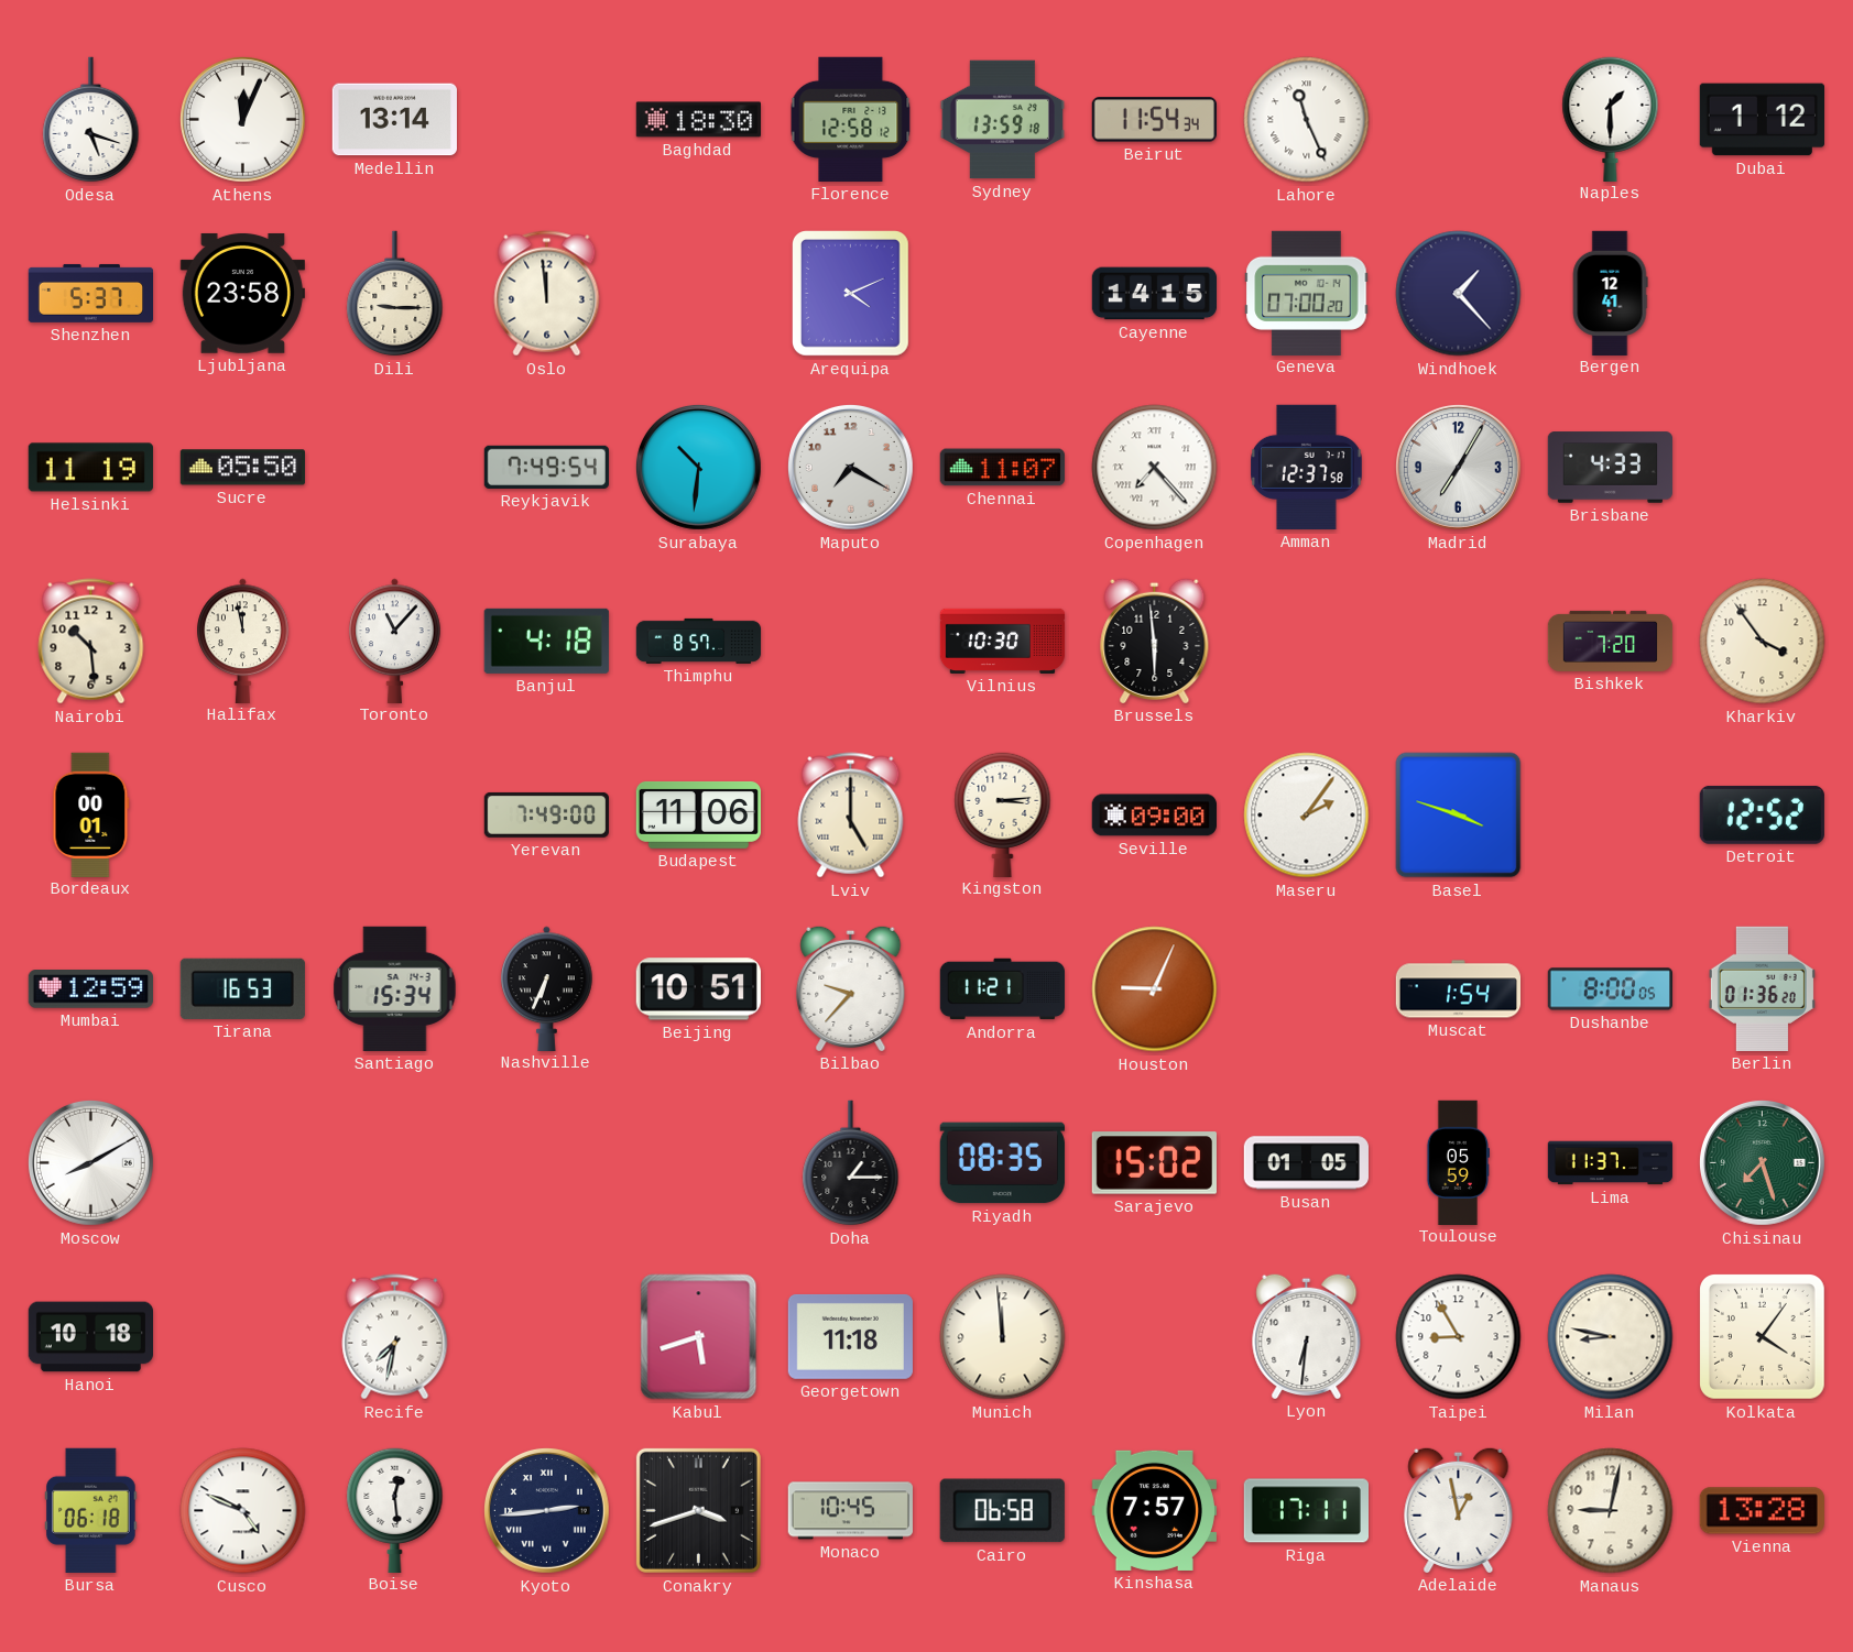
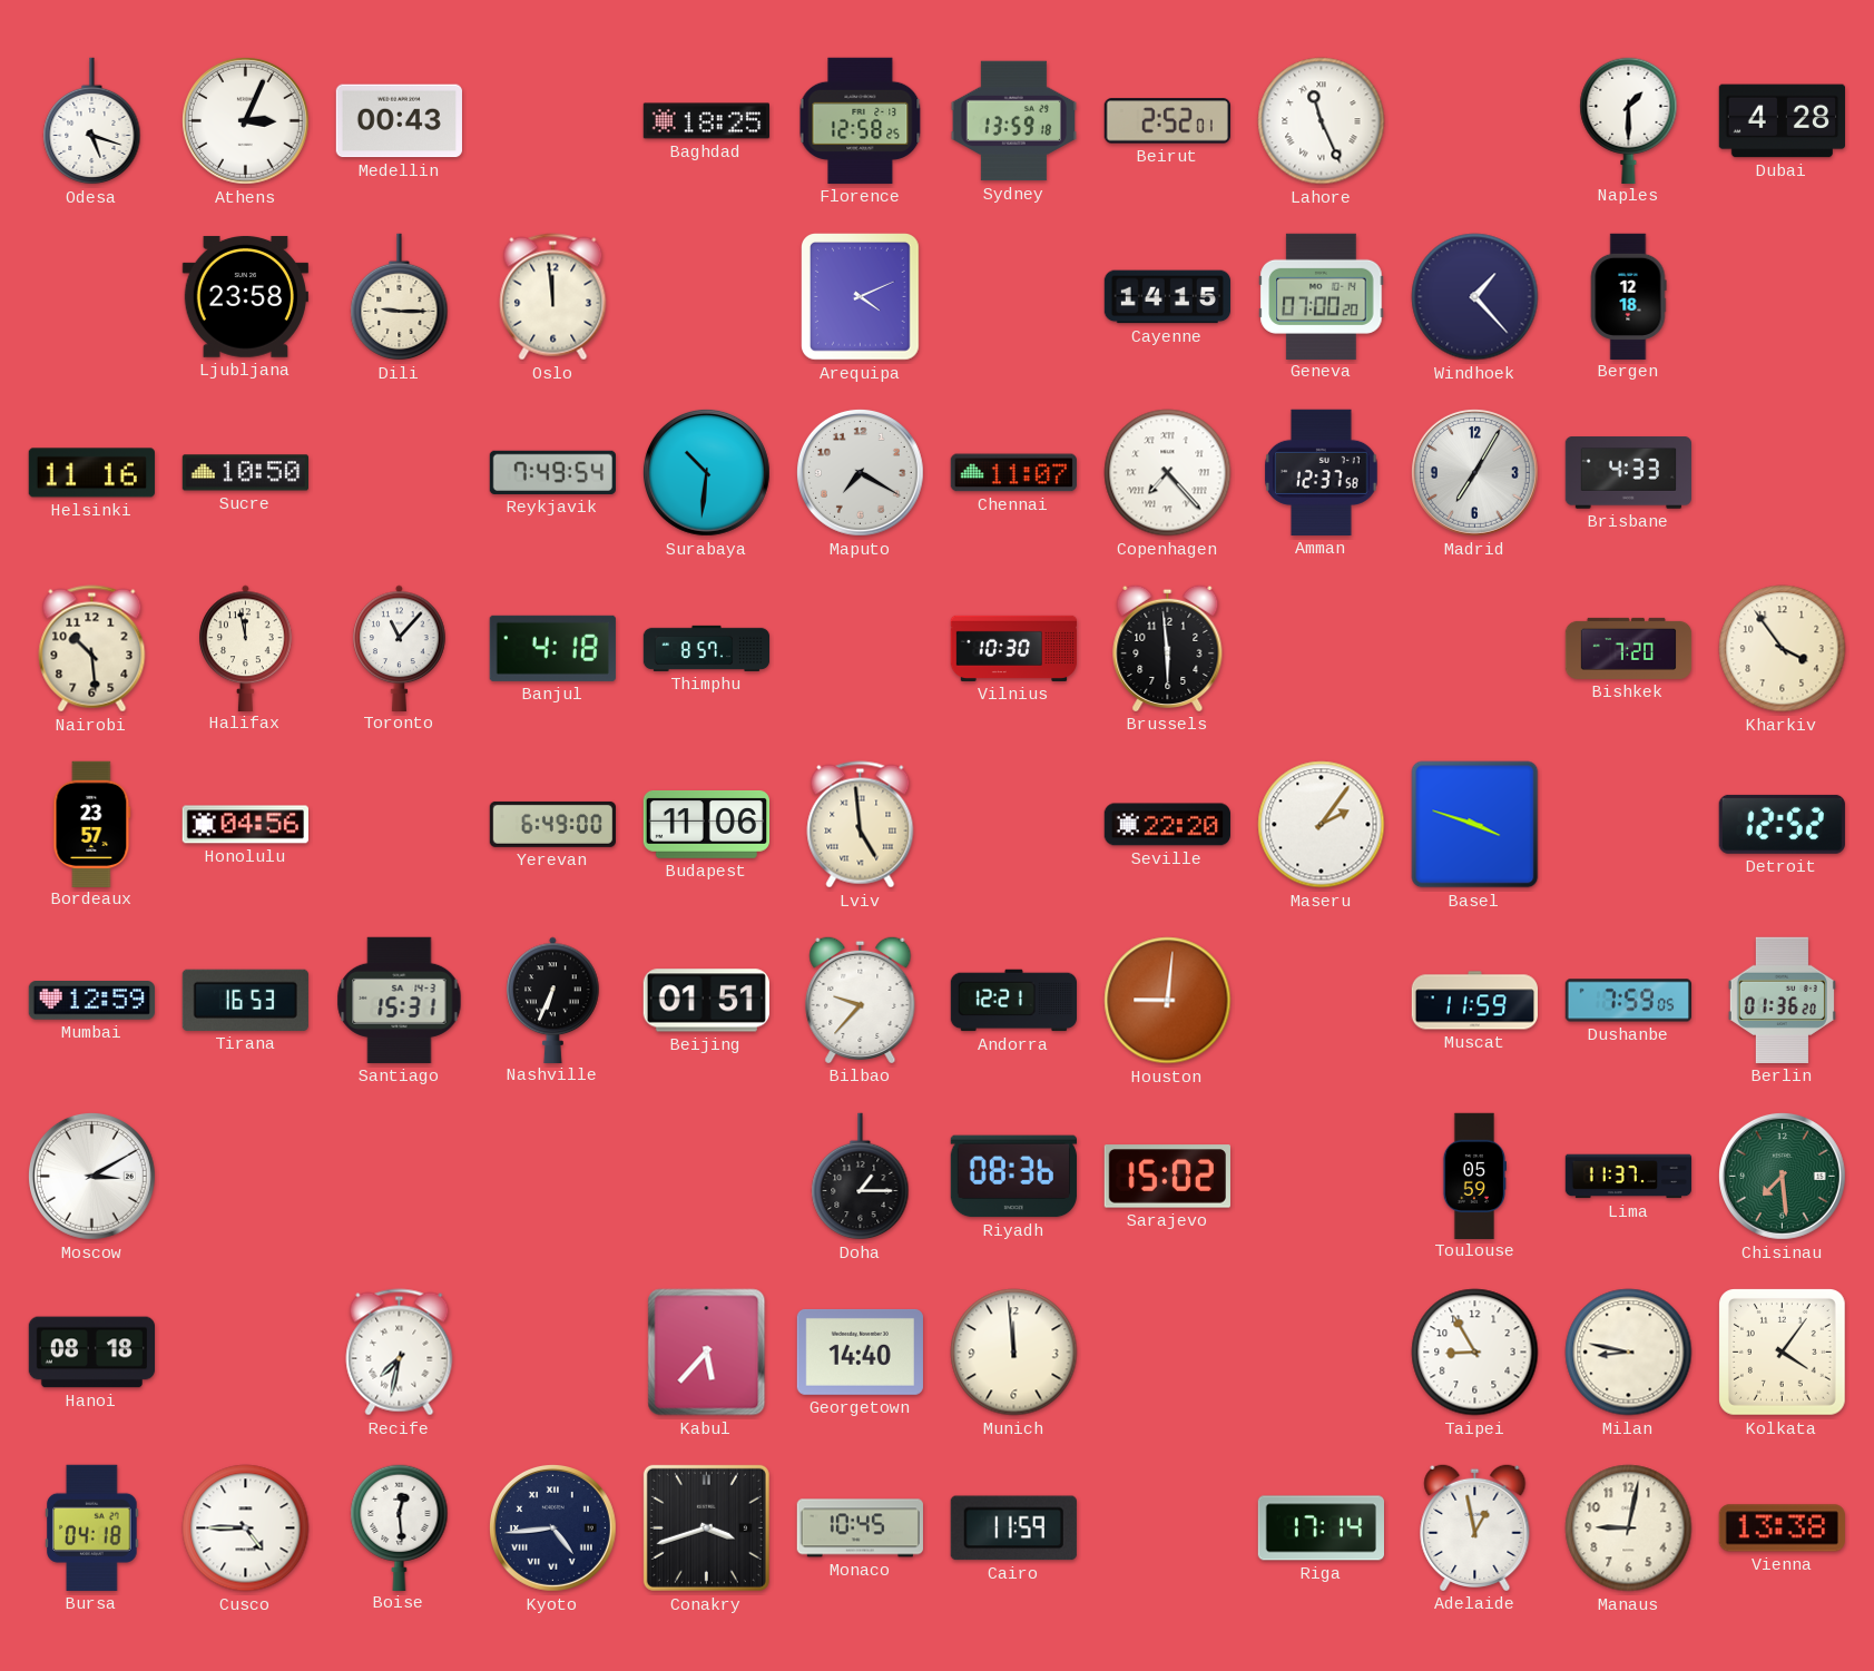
Athens: 12:04 -> 3:04 (245, 120)
Medellin: 13:14 -> 00:43 (399, 121)
Baghdad: 18:30 -> 18:25 (706, 121)
Florence: 12:58:12 -> 12:58:25 (861, 120)
Beirut: 11:54 -> 2:52 (1167, 121)
Dubai: 1:12 -> 4:28 (1782, 121)
Shenzhen: 5:37 -> none (90, 293)
Bergen: 12:41 -> 12:18 (1628, 296)
Helsinki: 11:19 -> 11:16 (91, 473)
Sucre: 05:50 -> 10:50 (245, 473)
Bordeaux: 00:01 -> 23:57 (92, 824)
Honolulu: none -> 04:56 (245, 825)
Yerevan: 7:49 -> 6:49 (552, 824)
Lviv: 5:00 -> 4:59 (861, 825)
Kingston: 3:14 -> none (1003, 814)
Seville: 09:00 -> 22:20 (1167, 825)
Santiago: 15:34 -> 15:31 (400, 1000)
Beijing: 10:51 -> 01:51 (706, 1001)
Andorra: 11:21 -> 12:21 (1013, 1001)
Houston: 9:04 -> 9:01 (1168, 1001)
Muscat: 1:54 -> 11:59 (1474, 1001)
Dushanbe: 8:00 -> 7:59 (1628, 1001)
Moscow: 8:10 -> 3:10 (91, 1176)
Riyadh: 08:35 -> 08:36 (1013, 1177)
Busan: 01:05 -> none (1306, 1163)
Chisinau: 7:27 -> 7:29 (1782, 1176)
Hanoi: 10:18 -> 08:18 (91, 1353)
Kabul: 5:42 -> 5:37 (707, 1353)
Georgetown: 11:18 -> 14:40 (860, 1351)
Lyon: 6:31 -> none (1307, 1336)
Bursa: 06:18 -> 04:18 (92, 1527)
Cusco: 4:49 -> 4:45 (246, 1529)
Kyoto: 2:44 -> 4:44 (552, 1527)
Cairo: 06:58 -> 11:59 (1013, 1529)
Kinshasa: 7:57 -> none (1154, 1510)
Riga: 17:11 -> 17:14 (1321, 1529)
Vienna: 13:28 -> 13:38 (1782, 1529)
